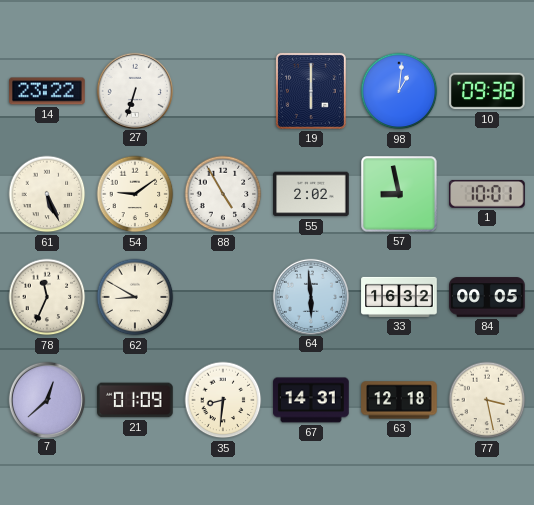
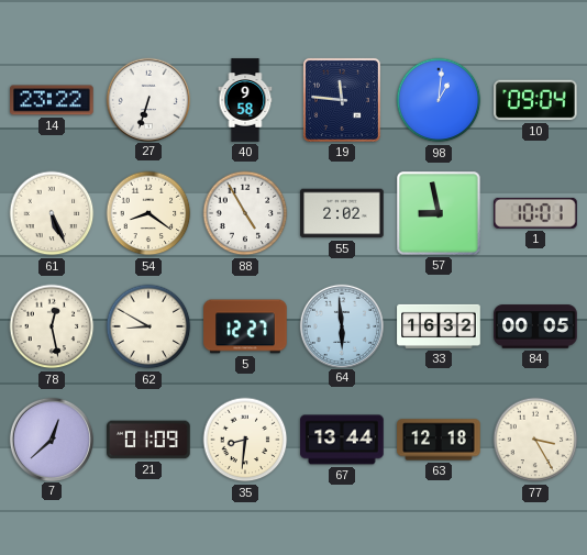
40: none -> 9:58 (245, 100)
19: 6:00 -> 11:46 (342, 100)
10: 09:38 -> 09:04 (535, 100)
54: 9:09 -> 8:21 (148, 213)
78: 11:34 -> 12:28 (52, 326)
5: none -> 12:27 (245, 326)
67: 14:31 -> 13:44 (342, 440)
77: 3:28 -> 3:25 (535, 440)
